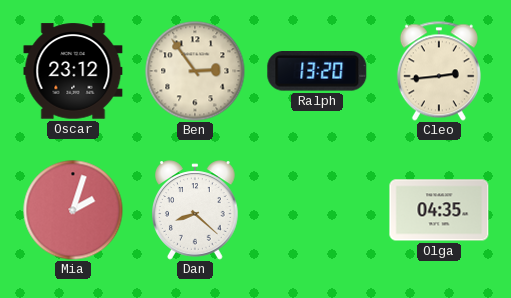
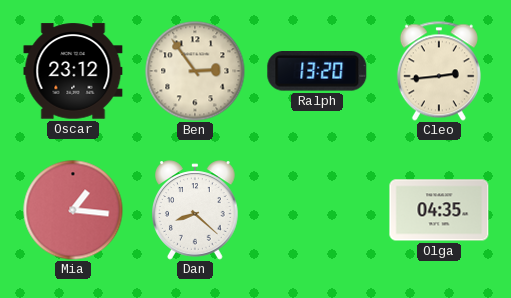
Mia: 2:03 -> 1:16 (73, 210)
